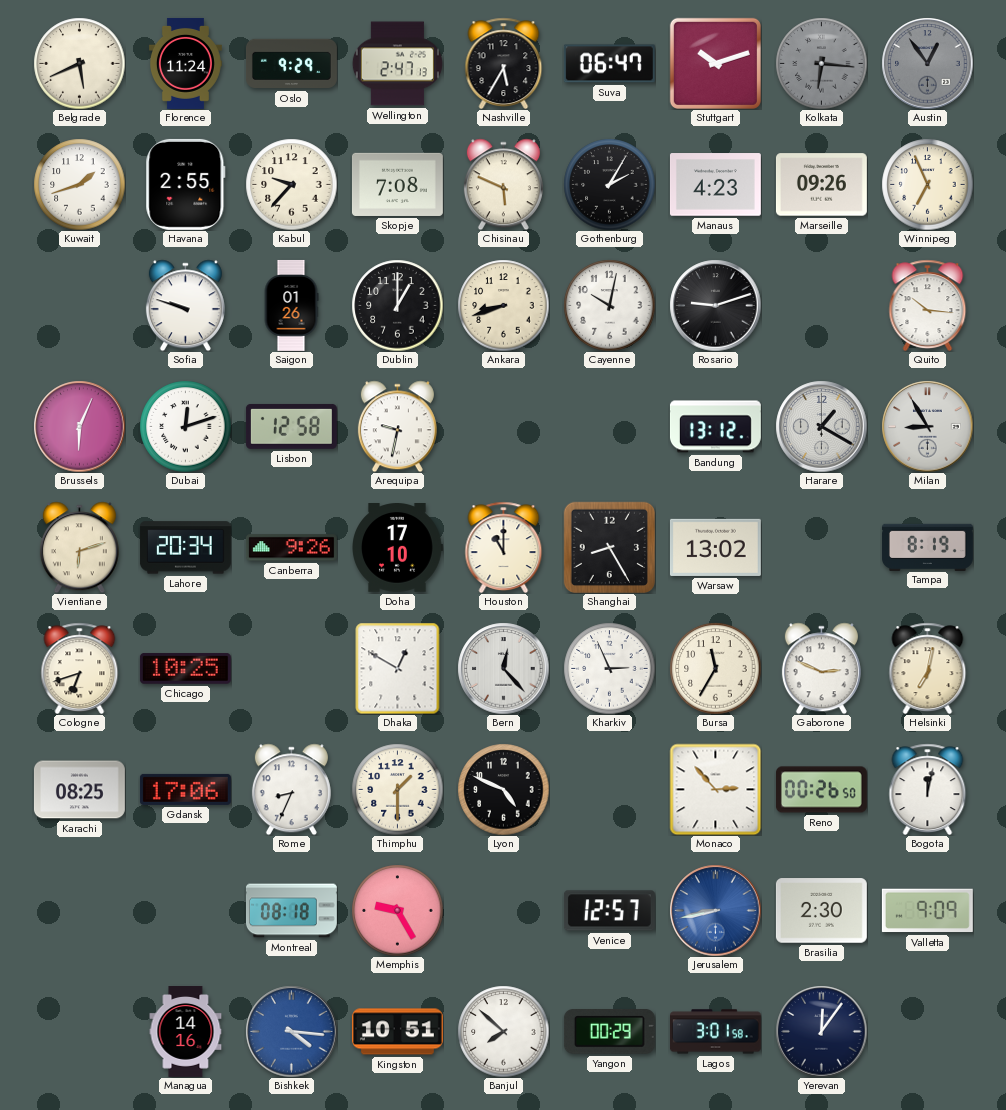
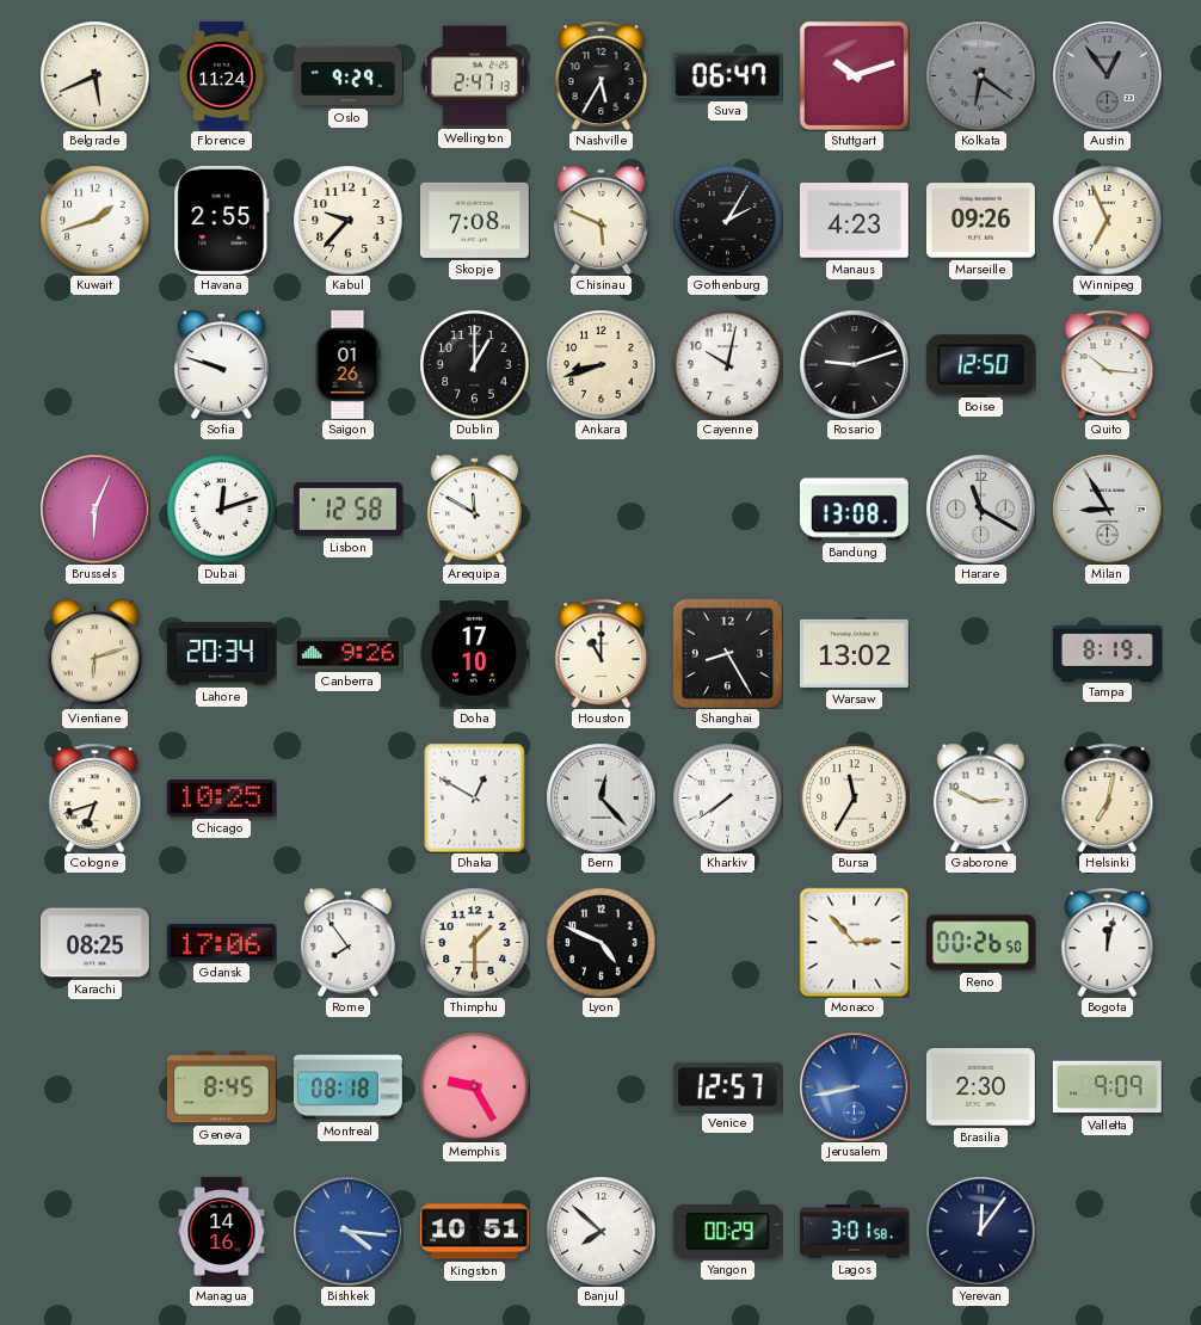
Kolkata: 6:16 -> 6:21 (980, 75)
Boise: none -> 12:50 (980, 365)
Arequipa: 9:32 -> 11:50 (474, 509)
Bandung: 13:12 -> 13:08 (854, 510)
Harare: 1:20 -> 11:20 (980, 509)
Kharkiv: 2:56 -> 7:39 (727, 797)
Rome: 8:34 -> 7:54 (347, 942)
Geneva: none -> 8:45 (221, 1087)
